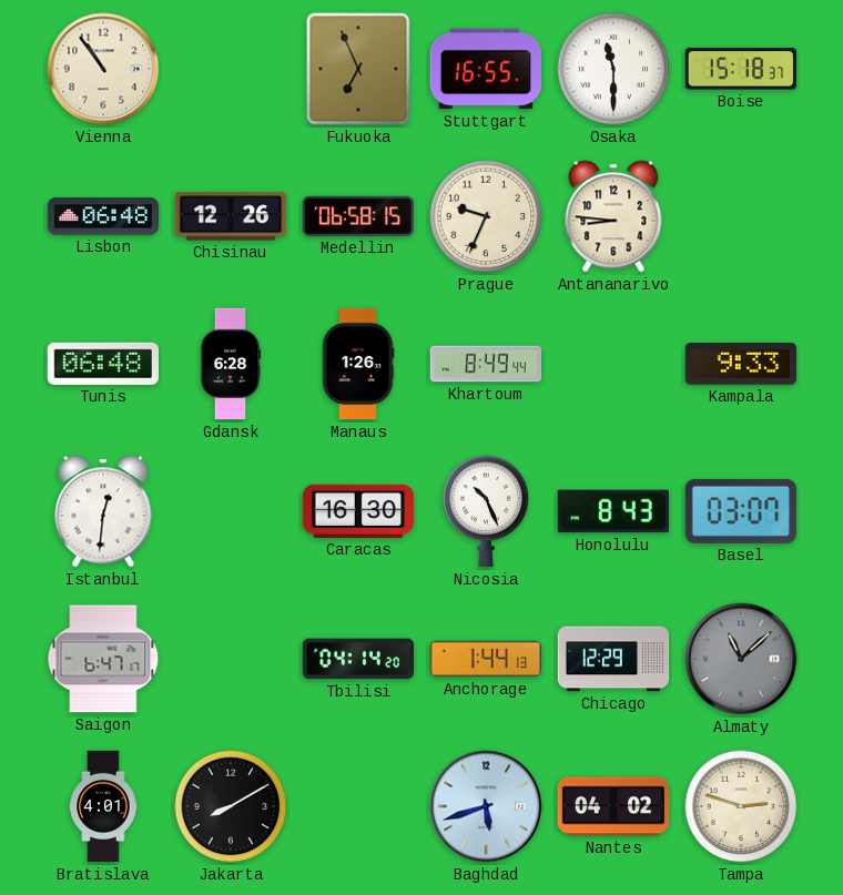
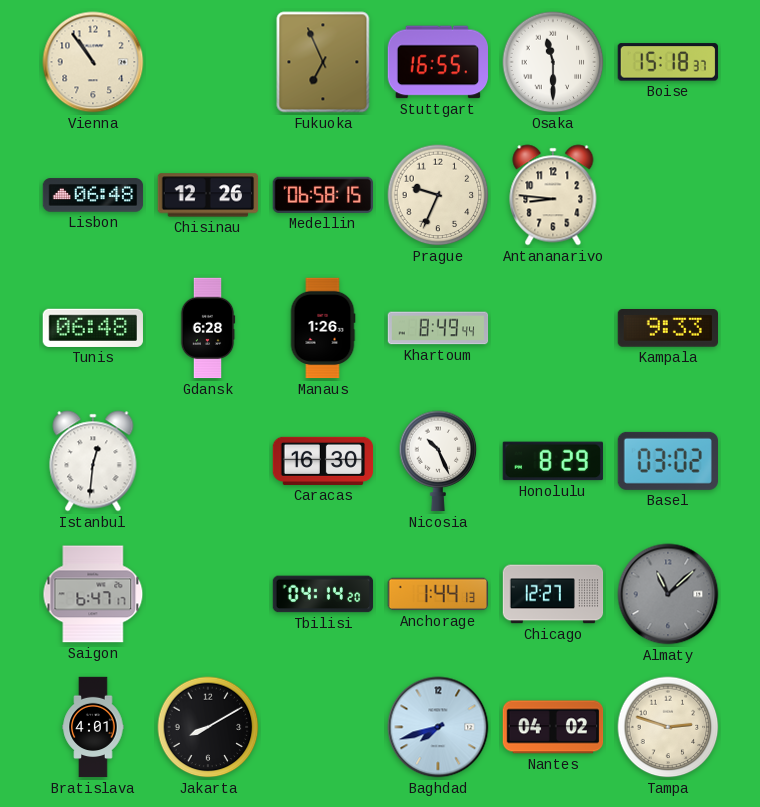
Honolulu: 8:43 -> 8:29 (553, 461)
Basel: 03:07 -> 03:02 (667, 461)
Chicago: 12:29 -> 12:27 (553, 594)
Baghdad: 5:42 -> 7:42 (438, 727)
